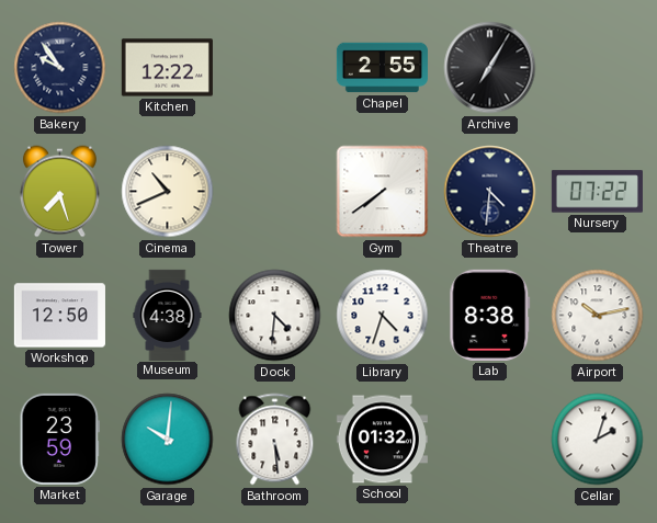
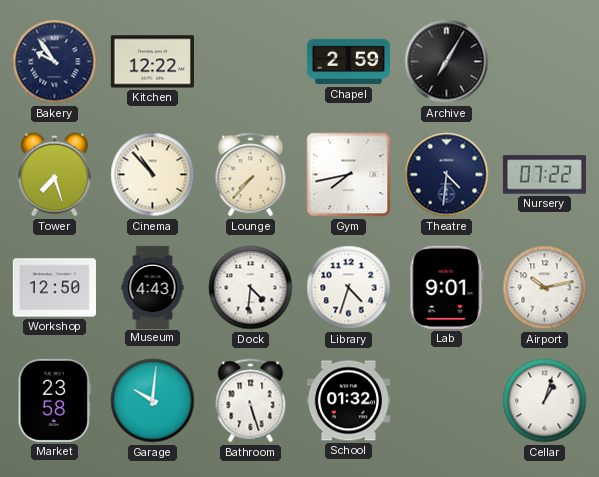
Chapel: 2:55 -> 2:59 (348, 62)
Cinema: 10:41 -> 10:53 (153, 175)
Lounge: none -> 7:37 (251, 175)
Gym: 7:39 -> 7:43 (349, 175)
Museum: 4:38 -> 4:43 (153, 287)
Lab: 8:38 -> 9:01 (447, 287)
Market: 23:59 -> 23:58 (54, 400)
Bathroom: 5:29 -> 5:27 (251, 401)
Cellar: 2:03 -> 1:03 (545, 401)
